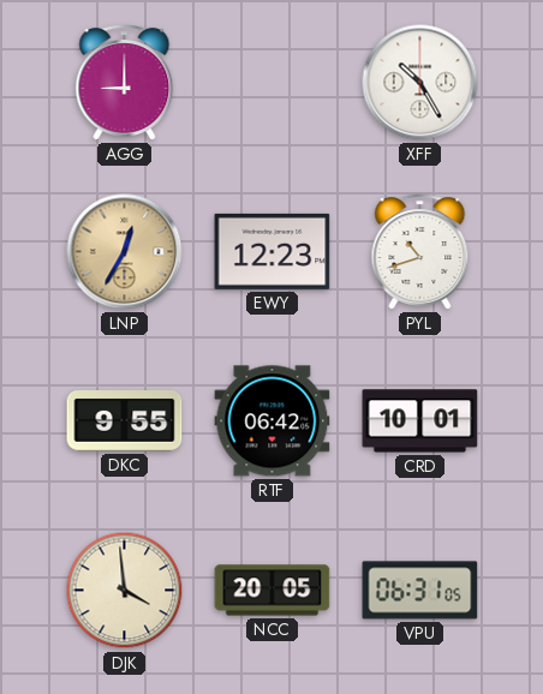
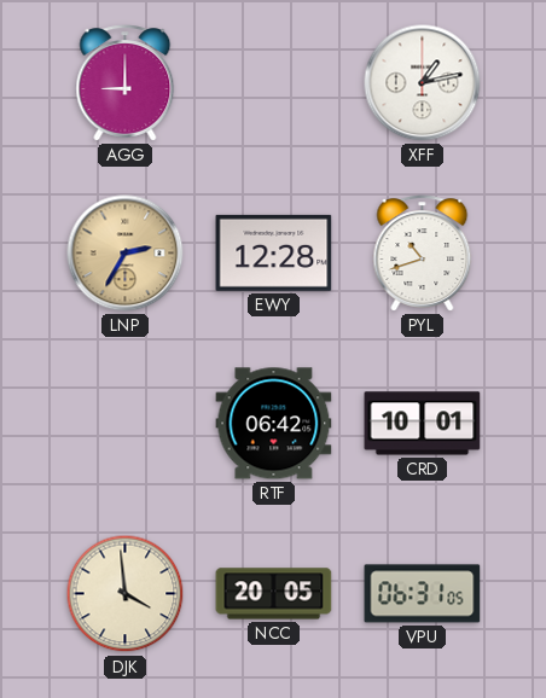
XFF: 10:25 -> 1:13 (423, 83)
LNP: 12:35 -> 2:35 (126, 254)
EWY: 12:23 -> 12:28 (274, 252)
DKC: 9:55 -> none (125, 421)
